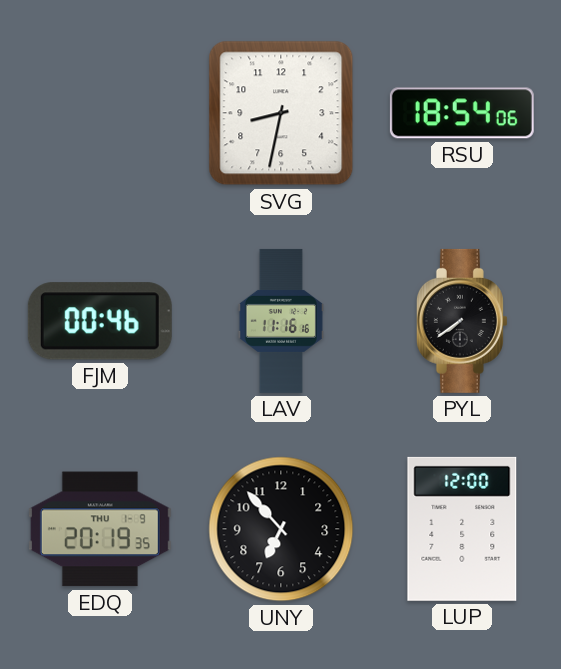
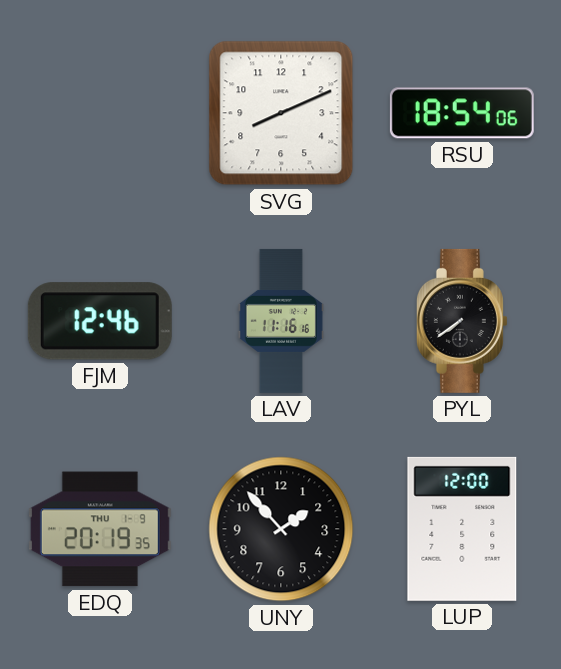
SVG: 8:32 -> 8:11 (281, 113)
FJM: 00:46 -> 12:46 (100, 321)
UNY: 6:53 -> 1:53 (281, 529)
